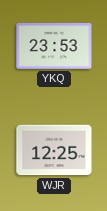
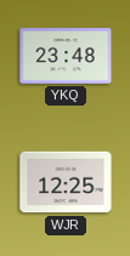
YKQ: 23:53 -> 23:48 (66, 56)
